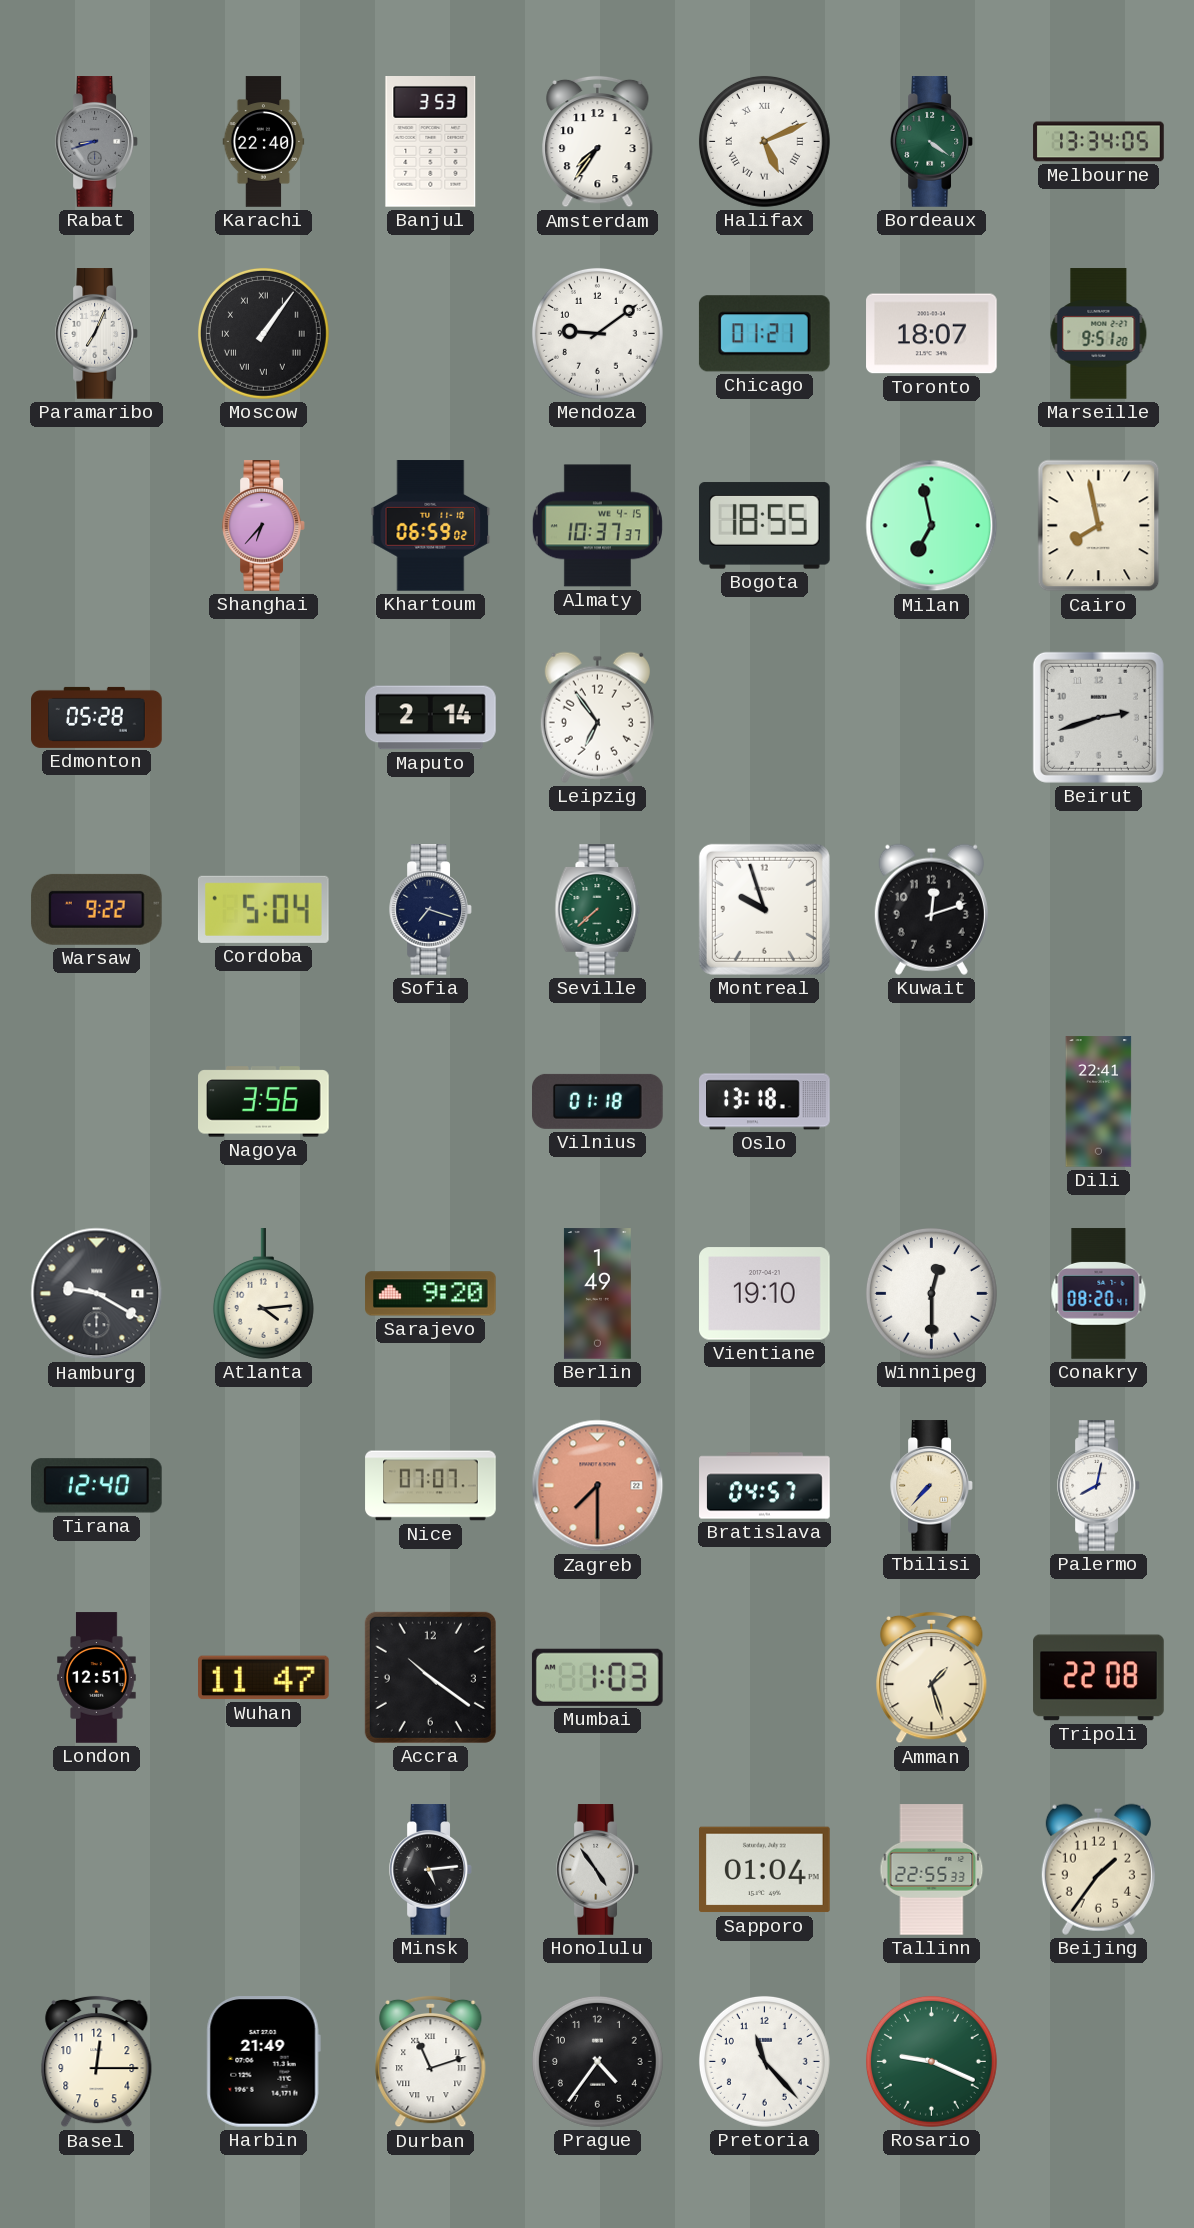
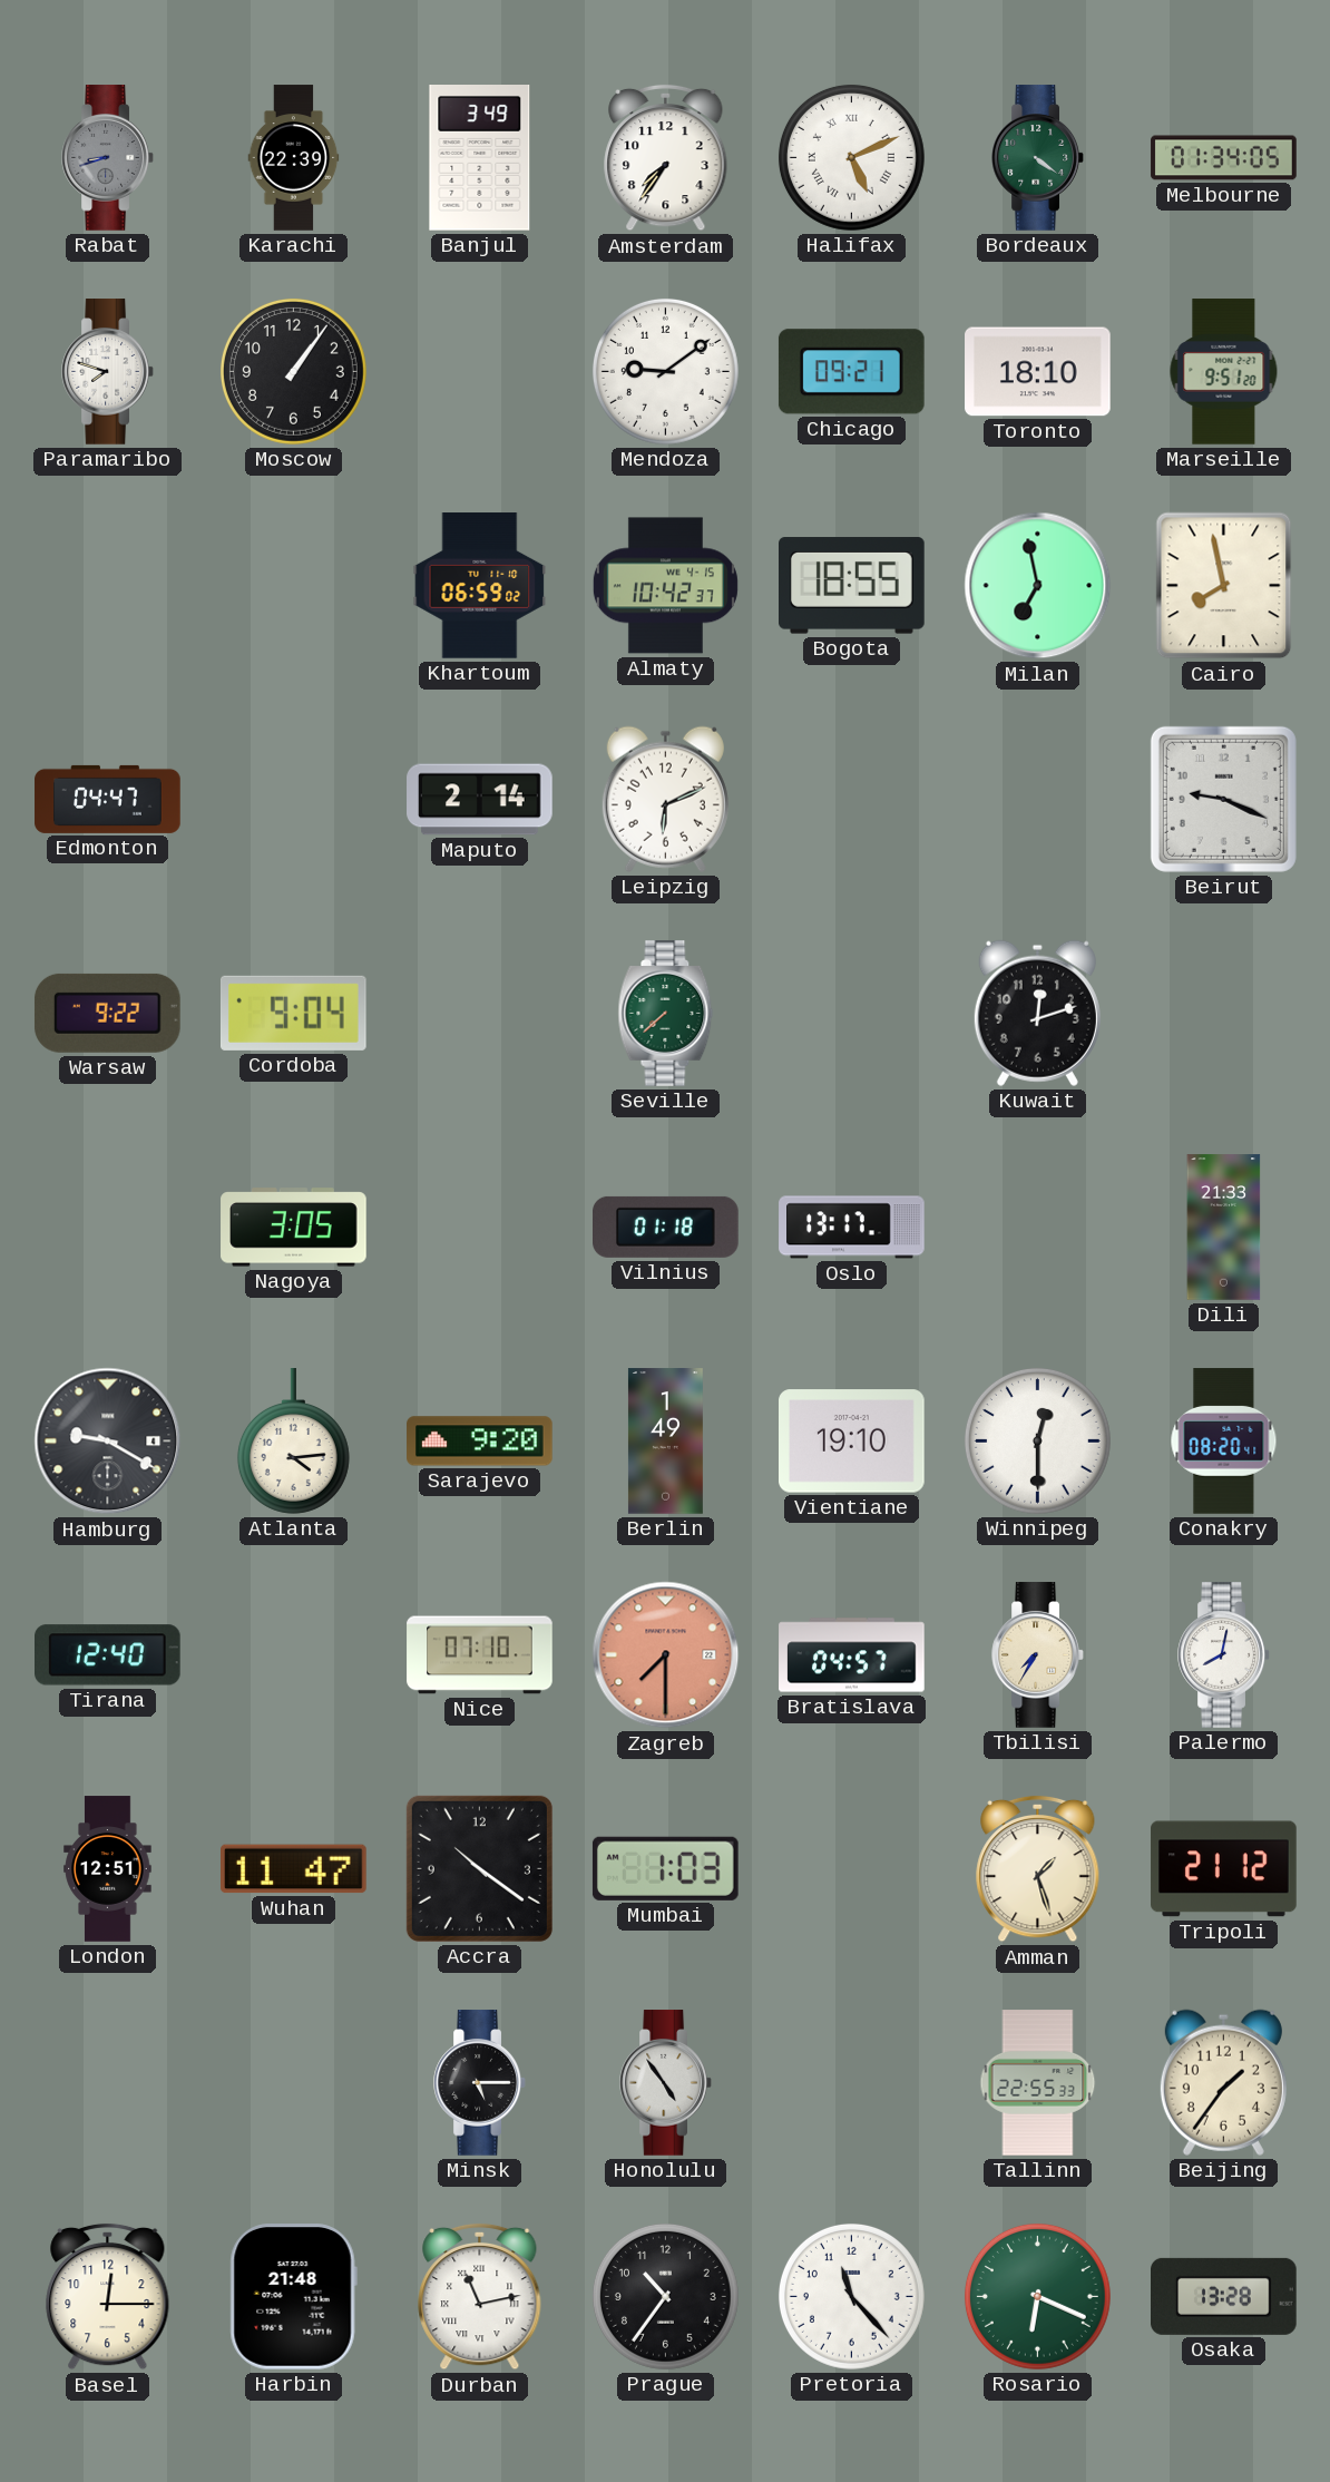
Karachi: 22:40 -> 22:39 (294, 158)
Banjul: 3:53 -> 3:49 (480, 158)
Melbourne: 13:34 -> 01:34 (1224, 158)
Paramaribo: 7:04 -> 7:48 (108, 372)
Moscow numerals: Roman -> Arabic (293, 371)
Chicago: 01:21 -> 09:21 (851, 372)
Toronto: 18:07 -> 18:10 (1038, 372)
Shanghai: 6:37 -> none (264, 526)
Almaty: 10:37 -> 10:42 (665, 586)
Edmonton: 05:28 -> 04:47 (108, 799)
Leipzig: 6:54 -> 6:11 (665, 799)
Beirut: 2:42 -> 9:19 (1223, 799)
Cordoba: 5:04 -> 9:04 (294, 1013)
Sofia: 7:18 -> none (431, 910)
Montreal: 9:57 -> none (764, 909)
Nagoya: 3:56 -> 3:05 (294, 1228)
Oslo: 13:18 -> 13:17 (852, 1228)
Dili: 22:41 -> 21:33 (1224, 1228)
Nice: 07:07 -> 07:10 (480, 1655)
Tbilisi: 7:37 -> 7:35 (1038, 1655)
Tripoli: 22:08 -> 21:12 (1224, 1869)
Minsk: 5:14 -> 5:15 (480, 2083)
Sapporo: 01:04 -> none (765, 1870)
Harbin: 21:49 -> 21:48 (293, 2297)
Durban: 11:12 -> 11:13 (480, 2297)
Prague: 4:36 -> 10:36 (665, 2296)
Rosario: 9:19 -> 6:19 (1037, 2296)
Osaka: none -> 13:28 (1224, 2296)
